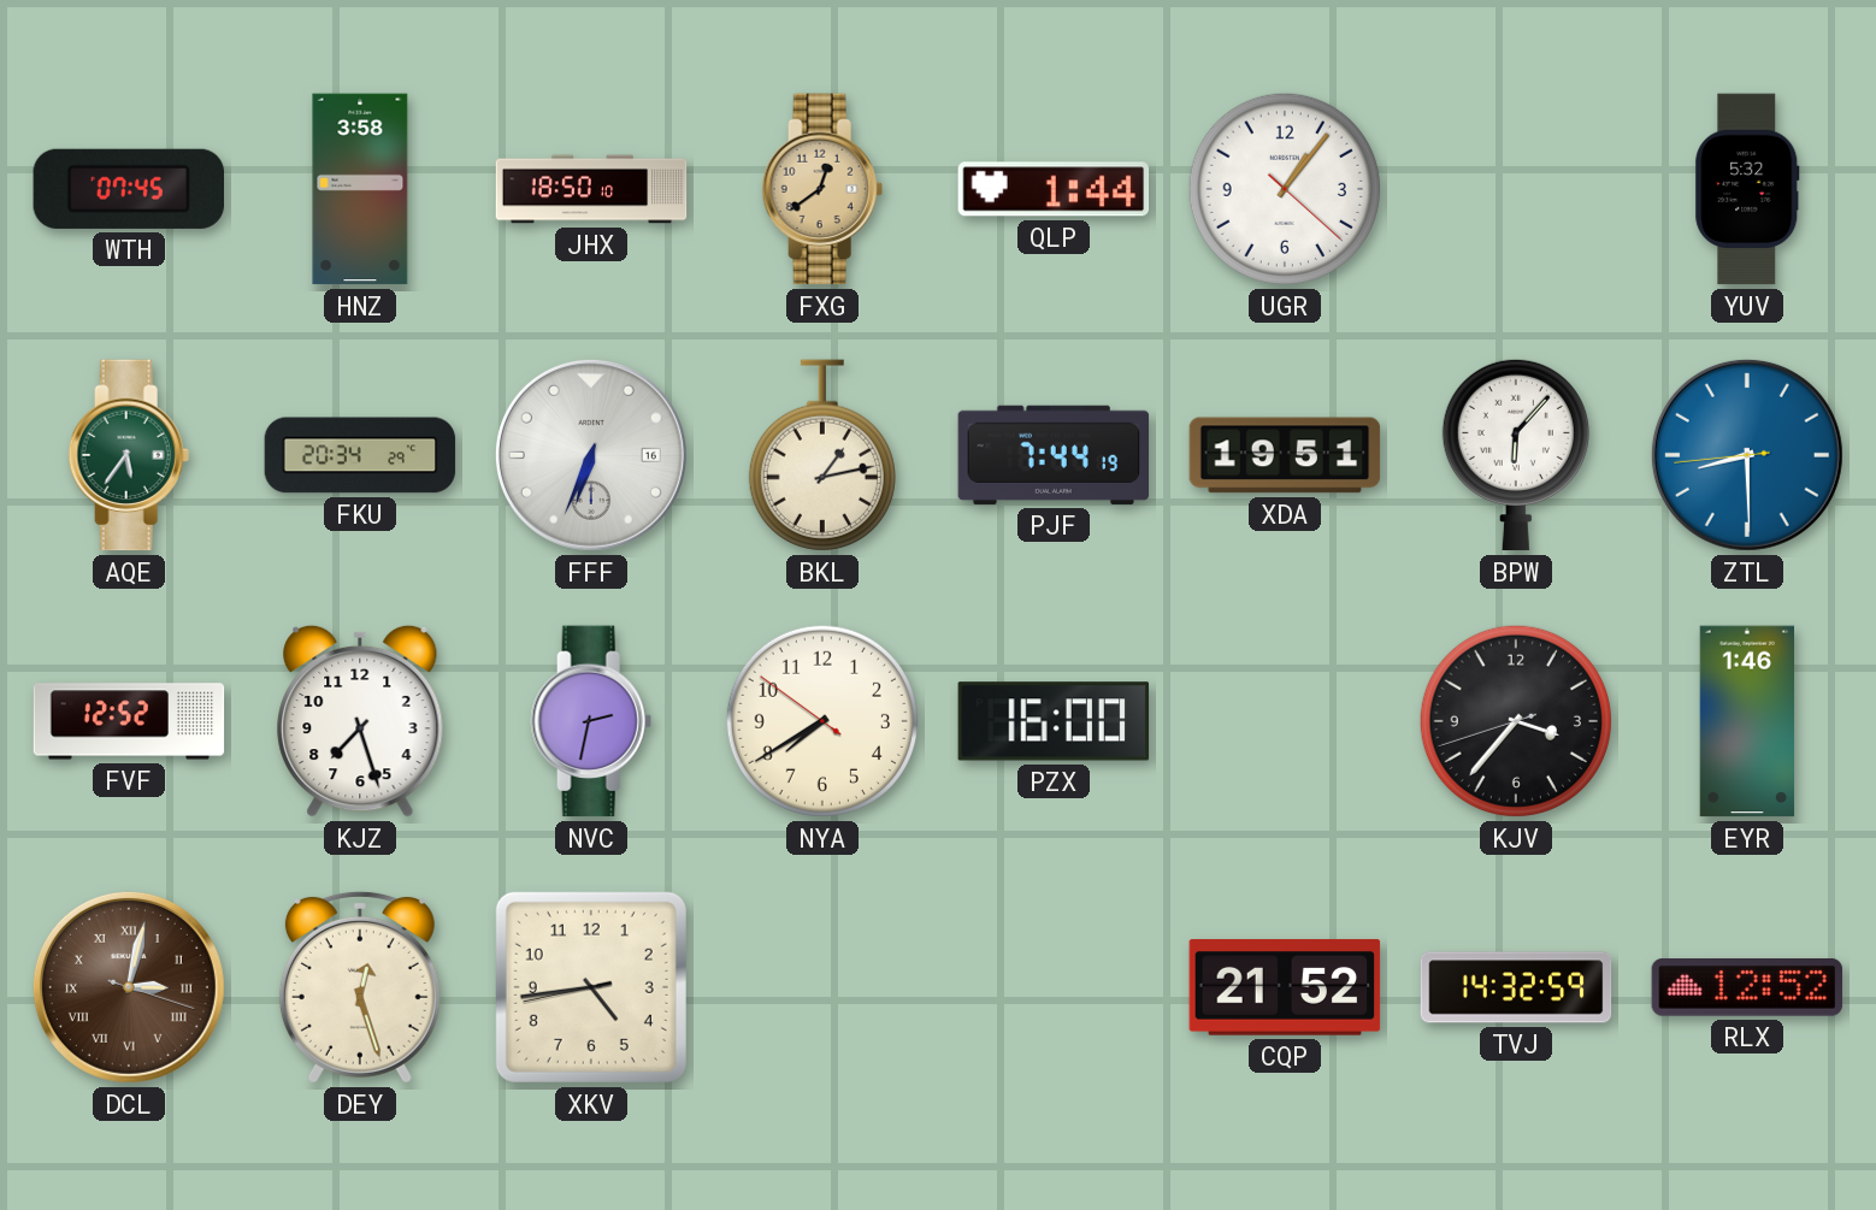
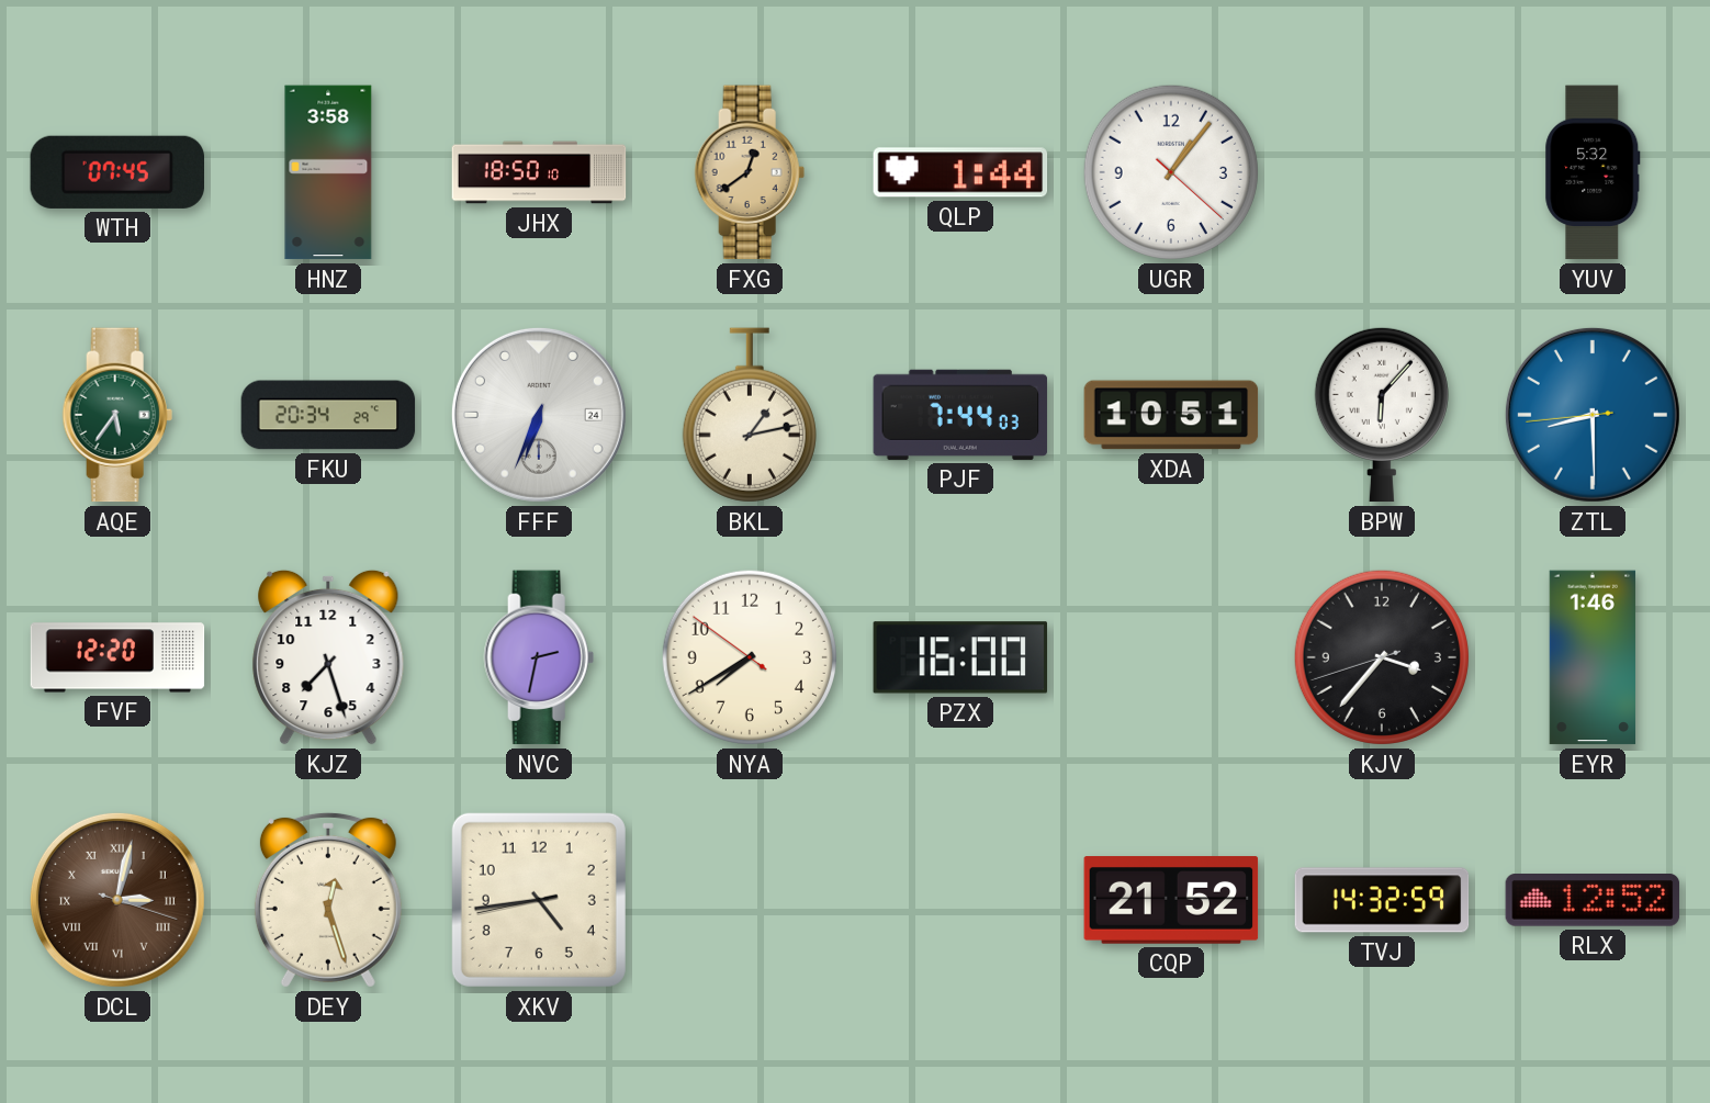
FFF date: 16 -> 24 (539, 415)
PJF: 7:44:19 -> 7:44:03 (960, 415)
XDA: 19:51 -> 10:51 (1171, 415)
FVF: 12:52 -> 12:20 (117, 657)
